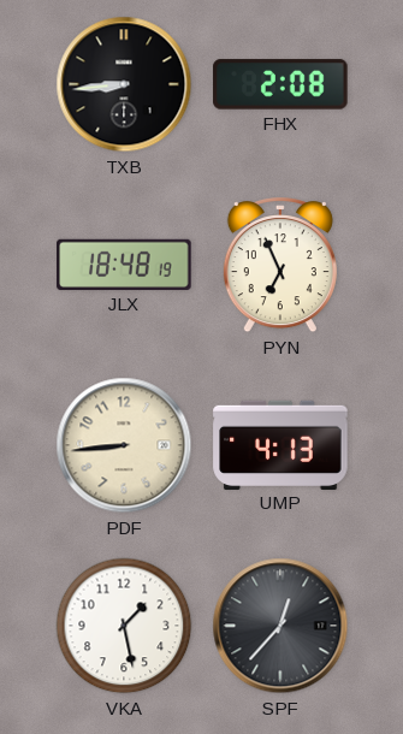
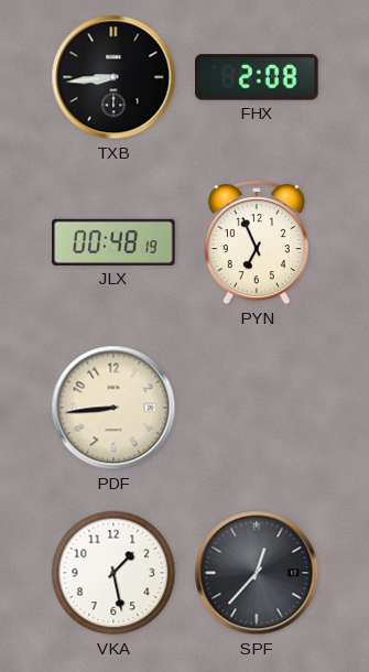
JLX: 18:48 -> 00:48 (113, 242)
UMP: 4:13 -> none (280, 444)
